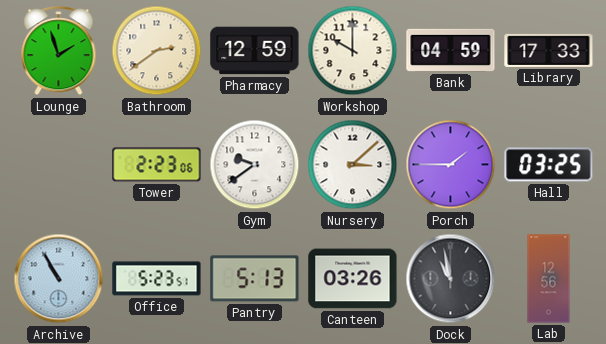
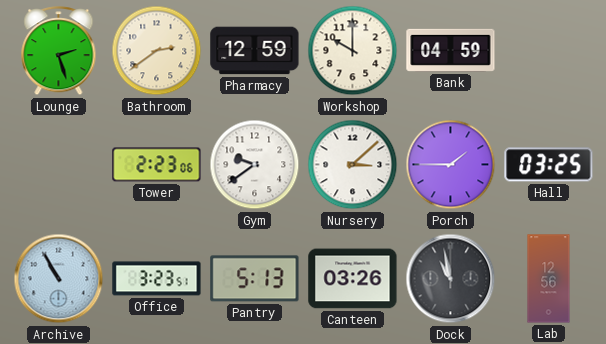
Lounge: 1:57 -> 2:27 (59, 51)
Library: 17:33 -> none (549, 50)
Office: 5:23 -> 3:23 (157, 279)
